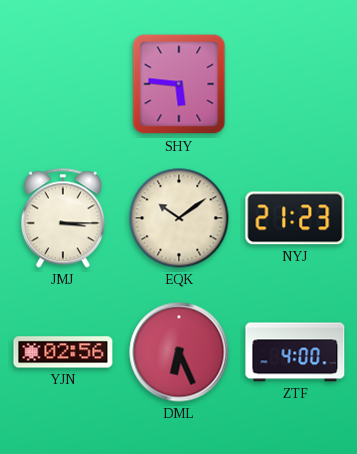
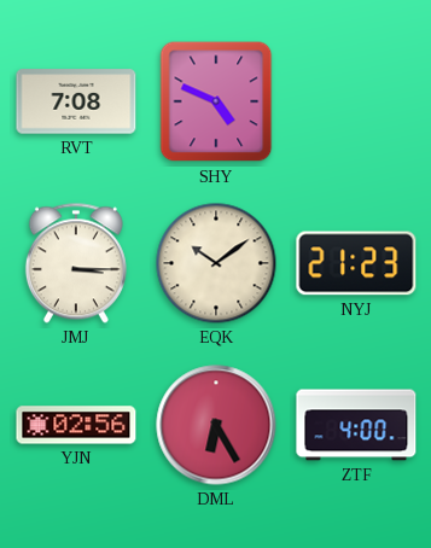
RVT: none -> 7:08 (76, 101)
SHY: 5:46 -> 4:49 (216, 101)
DML: 6:26 -> 6:25 (216, 425)
